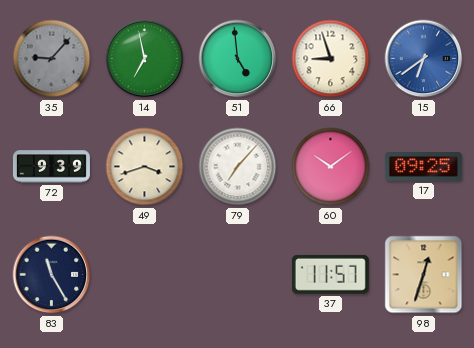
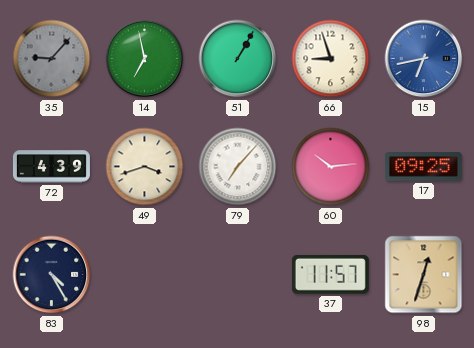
51: 4:59 -> 1:05 (238, 59)
15: 6:39 -> 6:43 (424, 59)
72: 9:39 -> 4:39 (51, 167)
60: 10:09 -> 10:14 (331, 167)
83: 11:25 -> 4:25 (52, 275)
